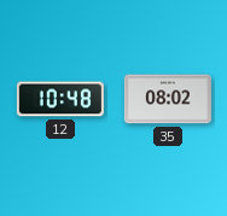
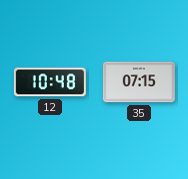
35: 08:02 -> 07:15 (139, 82)
